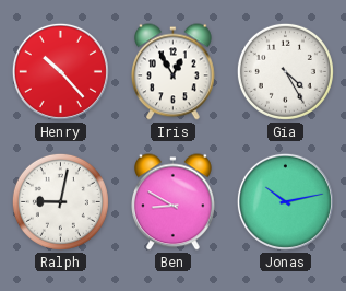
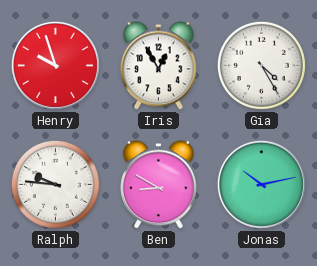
Henry: 10:23 -> 9:57 (55, 65)
Ralph: 9:02 -> 9:46 (55, 184)
